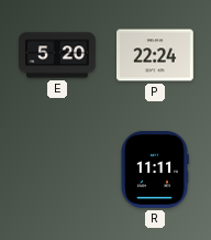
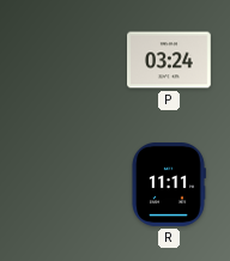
E: 5:20 -> none (58, 55)
P: 22:24 -> 03:24 (170, 60)
